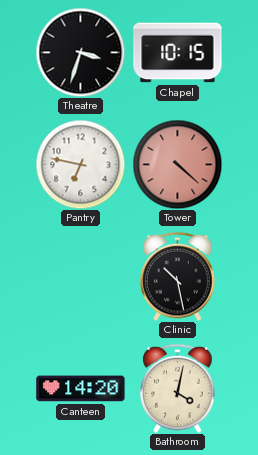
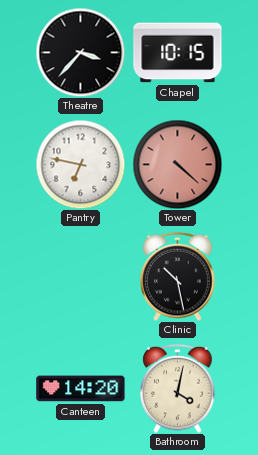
Theatre: 3:33 -> 3:37 (80, 52)
